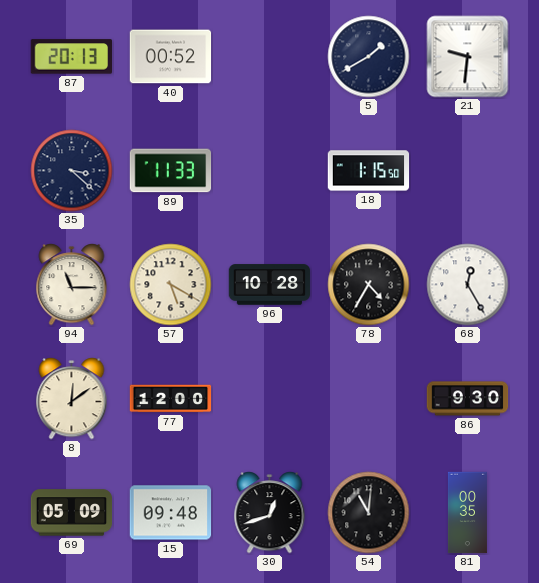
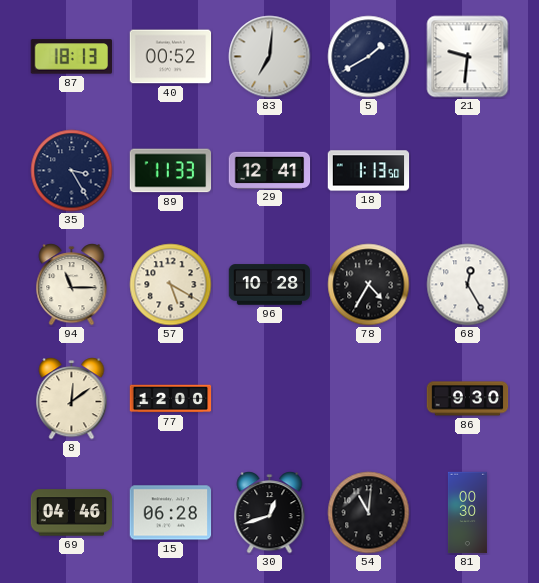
87: 20:13 -> 18:13 (71, 57)
83: none -> 7:01 (270, 57)
35: 3:22 -> 3:25 (72, 171)
29: none -> 12:41 (270, 170)
18: 1:15 -> 1:13 (369, 171)
69: 05:09 -> 04:46 (72, 513)
15: 09:48 -> 06:28 (171, 513)
81: 00:35 -> 00:30 (467, 513)
